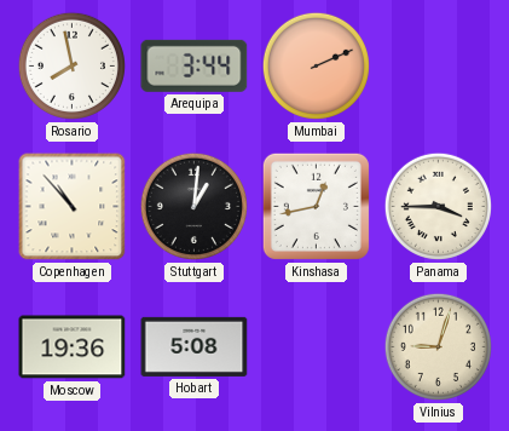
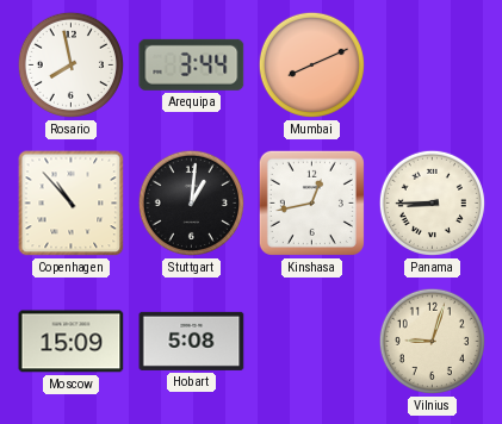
Mumbai: 2:11 -> 8:11 (311, 64)
Panama: 3:45 -> 8:45 (432, 202)
Moscow: 19:36 -> 15:09 (72, 342)
